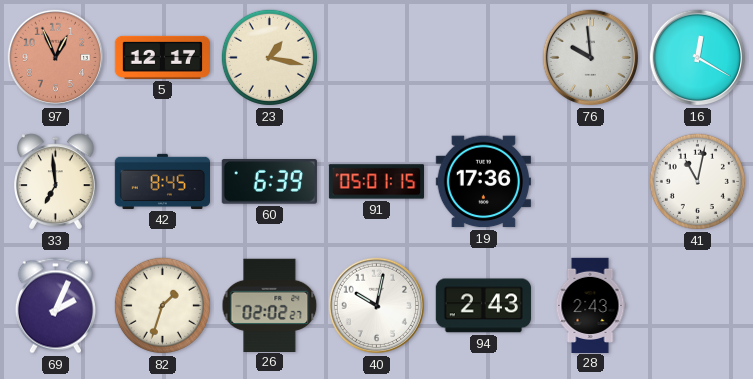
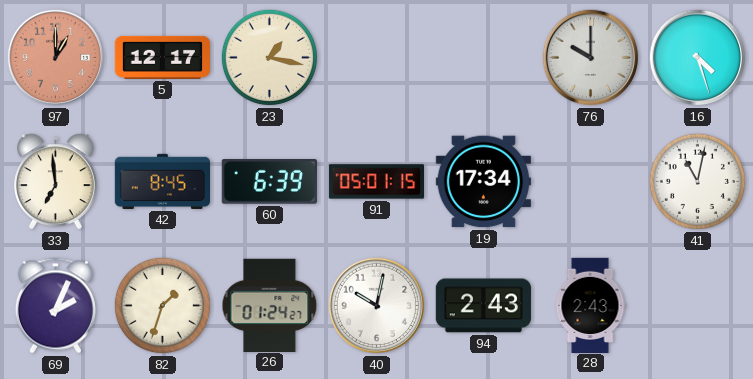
97: 12:56 -> 1:00 (56, 58)
76: 9:59 -> 10:00 (591, 58)
16: 12:20 -> 4:27 (698, 58)
19: 17:36 -> 17:34 (483, 182)
26: 02:02 -> 01:24 (270, 305)
